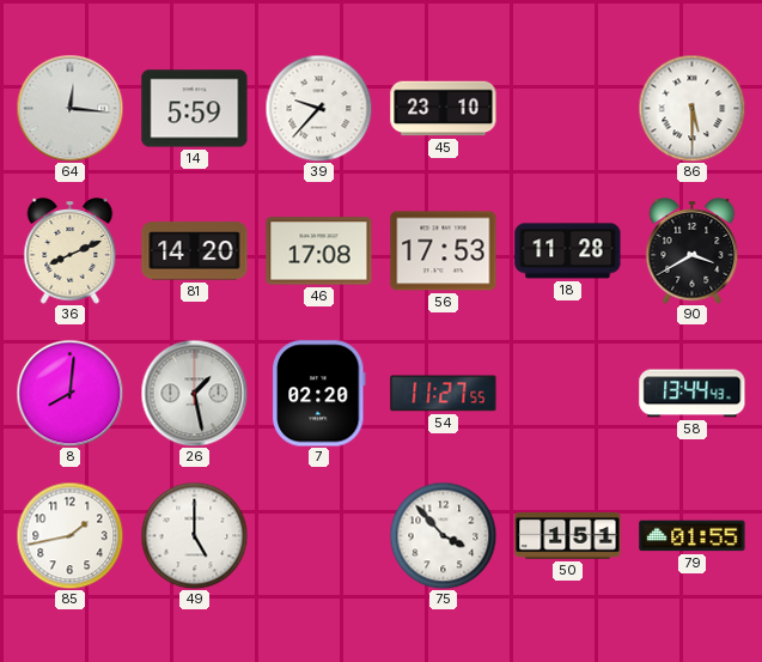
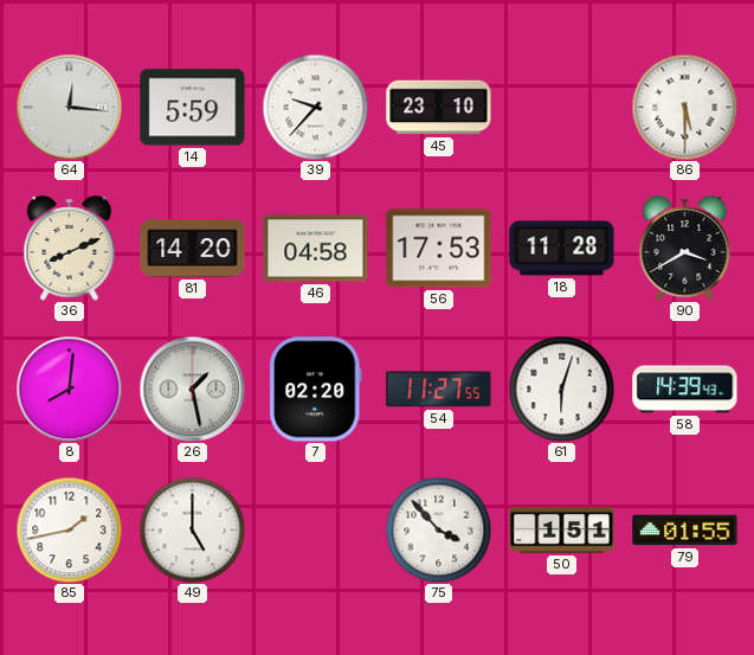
46: 17:08 -> 04:58 (316, 249)
61: none -> 6:03 (561, 388)
58: 13:44 -> 14:39 (685, 390)
